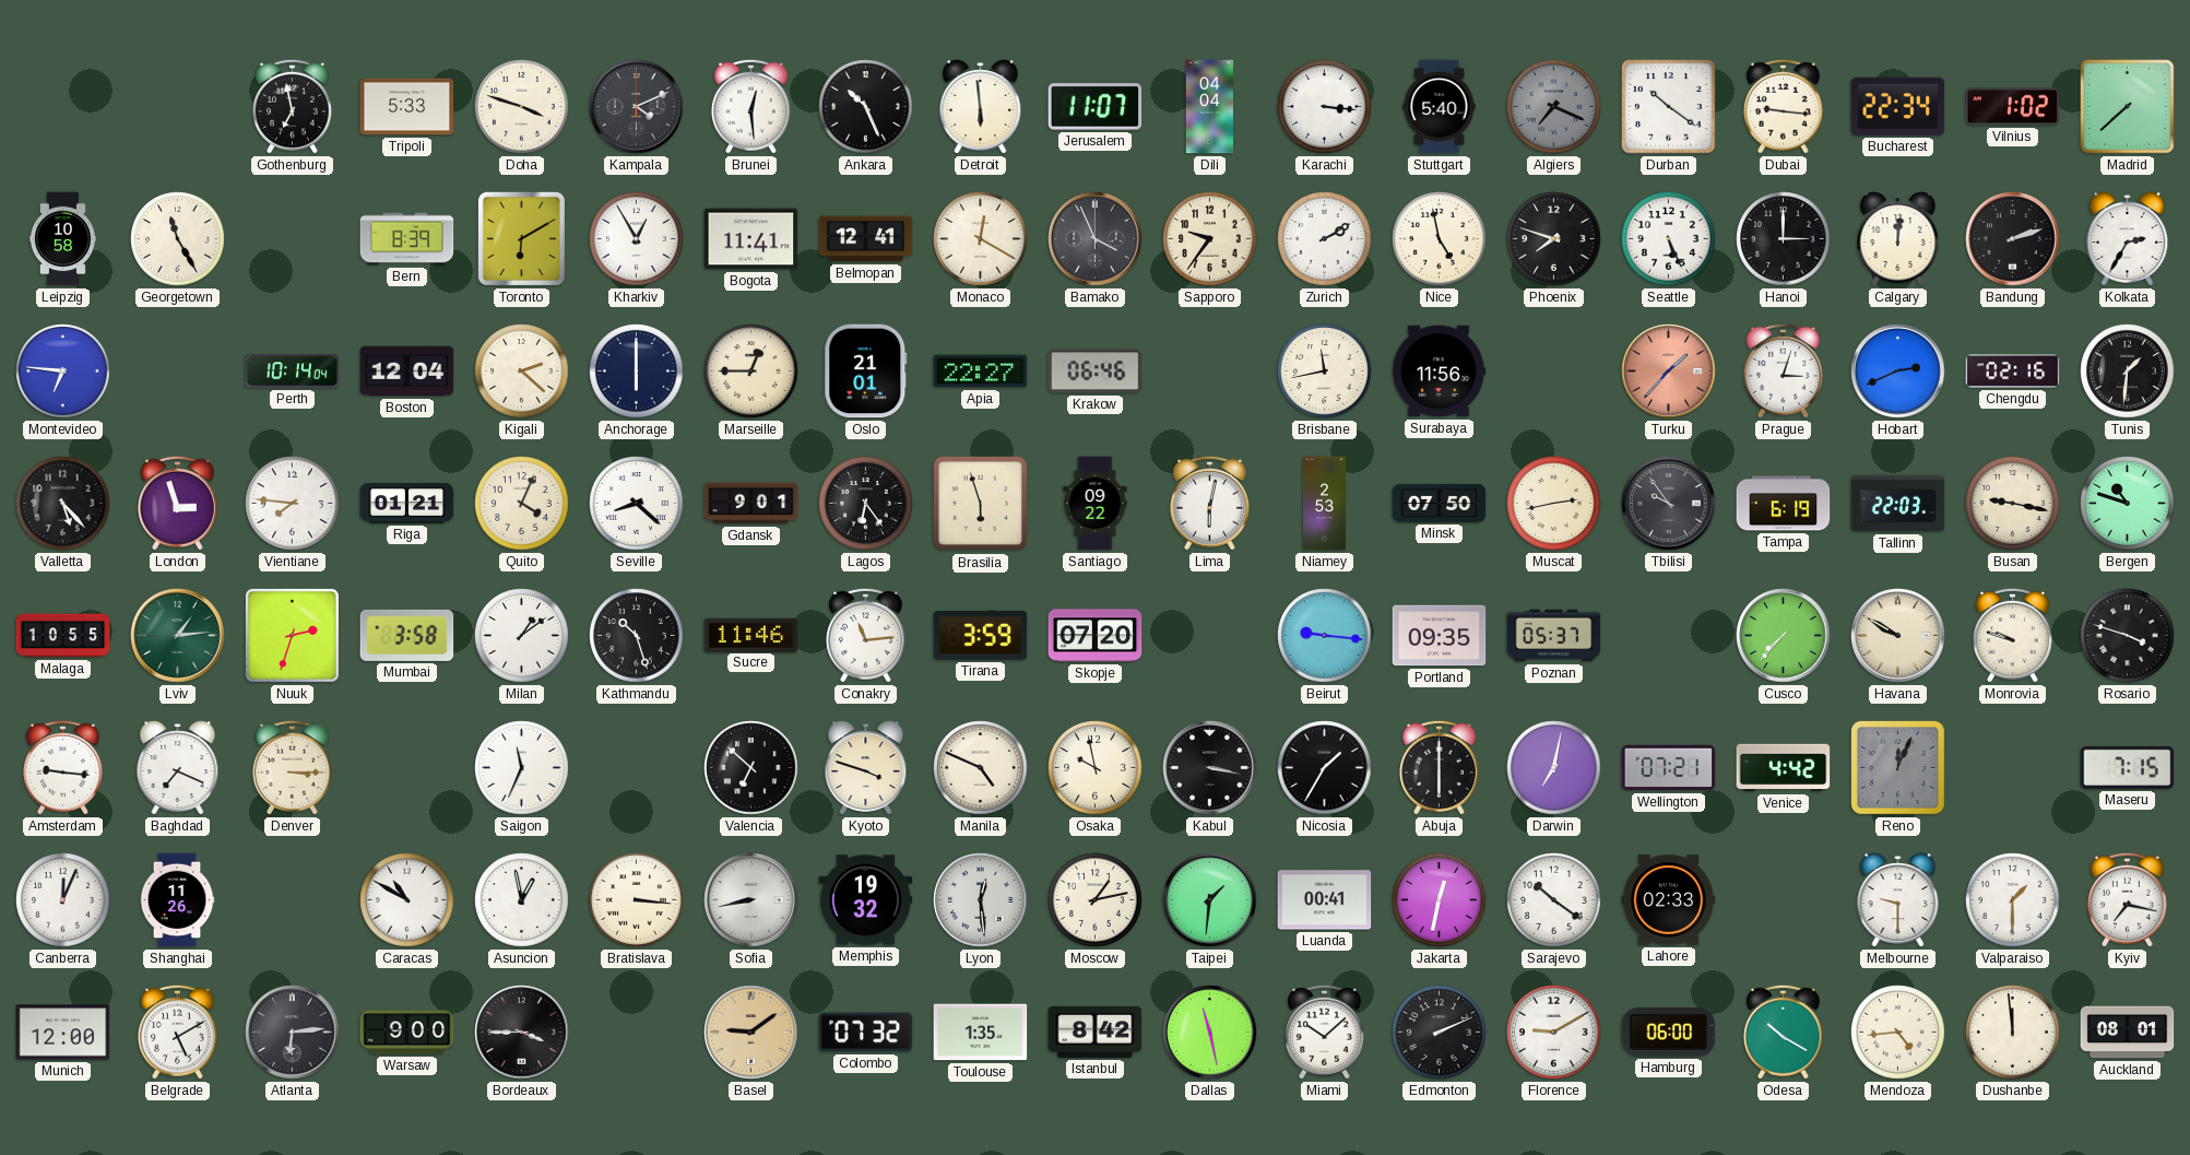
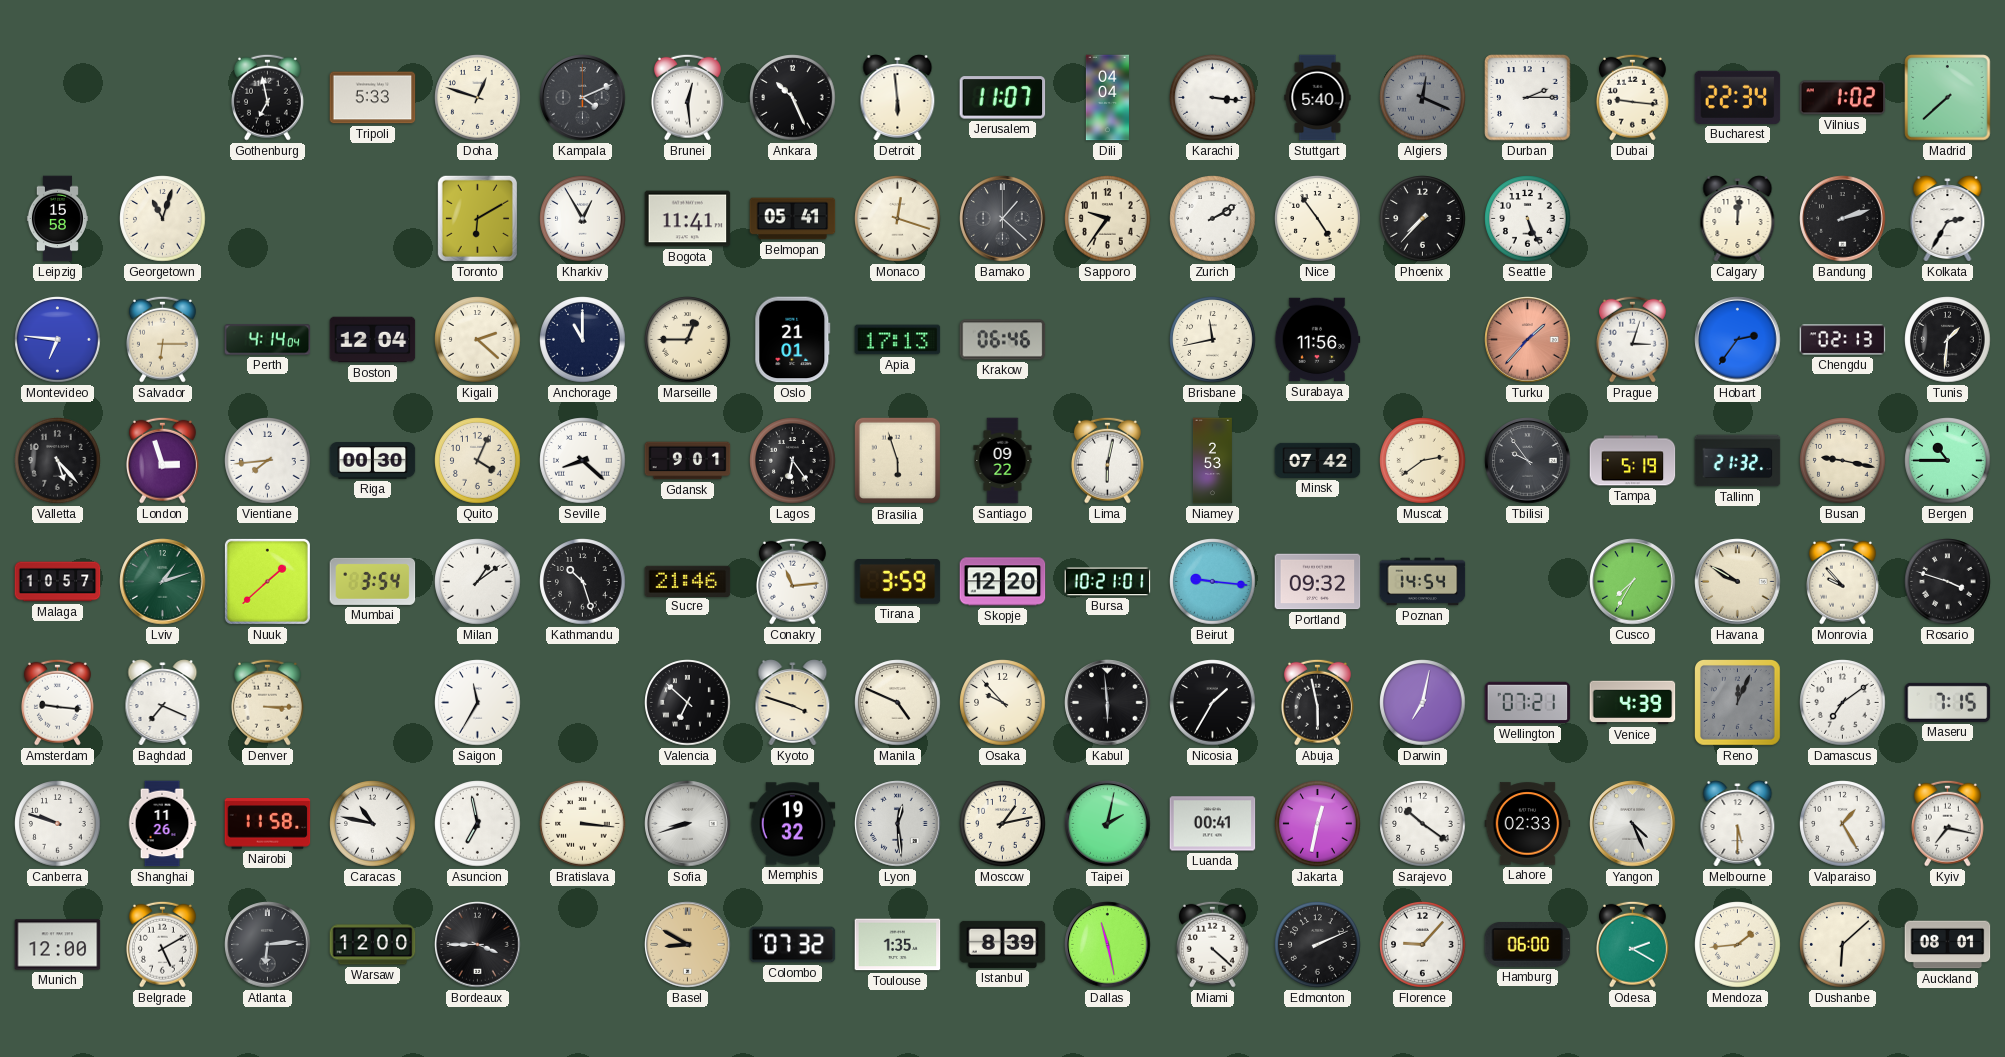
Doha: 3:48 -> 12:48 (478, 98)
Algiers: 7:19 -> 12:19 (1423, 98)
Durban: 10:21 -> 2:15 (1528, 98)
Leipzig: 10:58 -> 15:58 (57, 219)
Georgetown: 11:25 -> 11:03 (163, 219)
Bern: 8:39 -> none (407, 239)
Belmopan: 12:41 -> 05:41 (793, 219)
Monaco: 12:20 -> 12:18 (898, 219)
Bamako: 3:56 -> 1:22 (1003, 219)
Nice: 4:58 -> 4:54 (1318, 219)
Phoenix: 7:48 -> 7:37 (1423, 219)
Hanoi: 3:00 -> none (1784, 239)
Salvador: none -> 6:15 (162, 339)
Perth: 10:14 -> 4:14 (268, 340)
Anchorage: 6:00 -> 11:00 (583, 340)
Apia: 22:27 -> 17:13 (898, 340)
Hobart: 2:41 -> 2:36 (1738, 340)
Chengdu: 02:16 -> 02:13 (1843, 340)
Vientiane: 7:46 -> 7:44 (268, 461)
Riga: 01:21 -> 00:30 (373, 461)
Minsk: 07:50 -> 07:42 (1318, 460)
Muscat: 2:43 -> 2:39 (1423, 461)
Tampa: 6:19 -> 5:19 (1633, 461)
Tallinn: 22:03 -> 21:32 (1738, 461)
Bergen: 10:48 -> 10:45 (1948, 461)
Malaga: 10:55 -> 10:57 (58, 582)
Lviv: 1:14 -> 1:12 (163, 582)
Nuuk: 2:33 -> 1:38 (267, 581)
Mumbai: 3:58 -> 3:54 (373, 581)
Sucre: 11:46 -> 21:46 (688, 581)
Skopje: 07:20 -> 12:20 (1003, 582)
Bursa: none -> 10:21 (1108, 582)
Portland: 09:35 -> 09:32 (1318, 582)
Poznan: 05:37 -> 14:54 (1423, 582)
Cusco: 7:37 -> 7:35 (1633, 582)
Monrovia: 9:48 -> 9:53 (1842, 581)
Saigon: 11:34 -> 11:35 (478, 703)
Osaka: 9:58 -> 9:53 (1003, 703)
Kabul: 3:17 -> 5:59 (1108, 703)
Abuja: 6:00 -> 5:58 (1317, 702)
Venice: 4:42 -> 4:39 (1633, 703)
Damascus: none -> 7:09 (1843, 703)
Canberra: 12:04 -> 9:48 (58, 824)
Nairobi: none -> 11:58 (268, 824)
Caracas: 10:50 -> 10:47 (373, 824)
Asuncion: 12:58 -> 6:58 (478, 824)
Sofia: 8:43 -> 8:42 (688, 824)
Taipei: 1:31 -> 2:02 (1108, 824)
Yangon: none -> 4:26 (1633, 824)
Melbourne: 9:30 -> 5:30 (1738, 824)
Valparaiso: 1:30 -> 1:25 (1843, 824)
Warsaw: 9:00 -> 12:00 (373, 945)
Basel: 9:09 -> 8:50 (688, 945)
Istanbul: 8:42 -> 8:39 (1003, 944)
Miami: 10:08 -> 4:22 (1212, 944)
Florence: 9:10 -> 9:07 (1423, 945)
Odesa: 10:20 -> 2:20 (1632, 944)
Mendoza: 4:44 -> 1:44 (1738, 945)
Dushanbe: 11:59 -> 6:08 (1843, 945)
